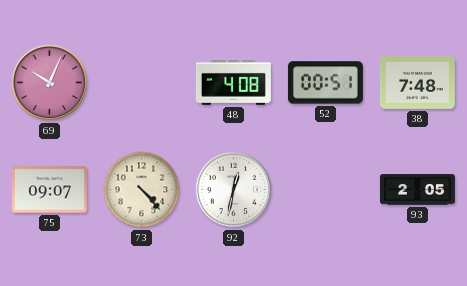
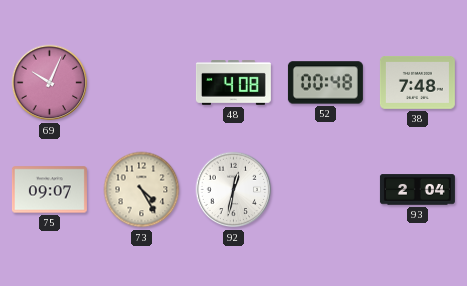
52: 00:51 -> 00:48 (325, 83)
73: 4:23 -> 4:25 (142, 190)
93: 2:05 -> 2:04 (417, 190)
